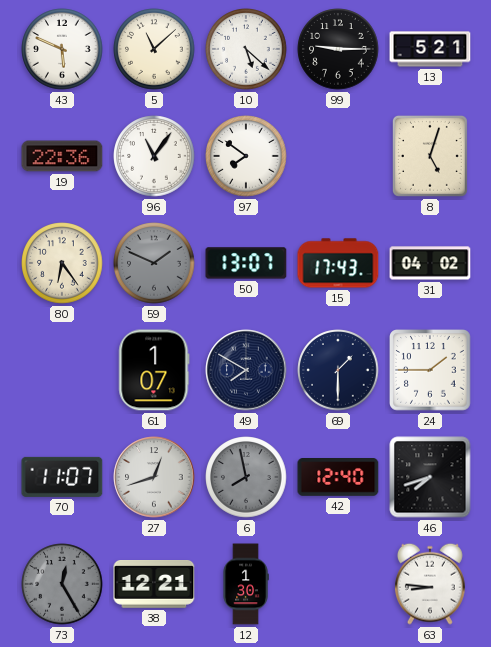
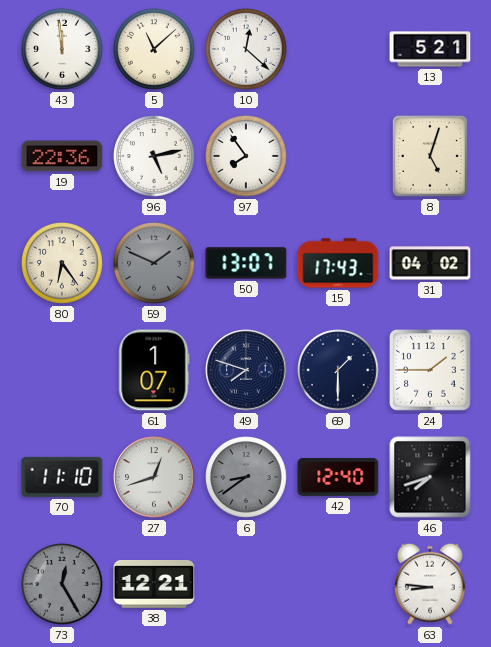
43: 5:49 -> 11:59 (62, 49)
10: 5:22 -> 12:22 (246, 49)
99: 9:15 -> none (338, 49)
96: 11:06 -> 5:13 (154, 156)
97: 7:51 -> 7:54 (246, 156)
49: 7:50 -> 7:48 (246, 370)
70: 11:07 -> 11:10 (62, 477)
6: 7:58 -> 8:39 (246, 477)
12: 1:30 -> none (246, 584)
